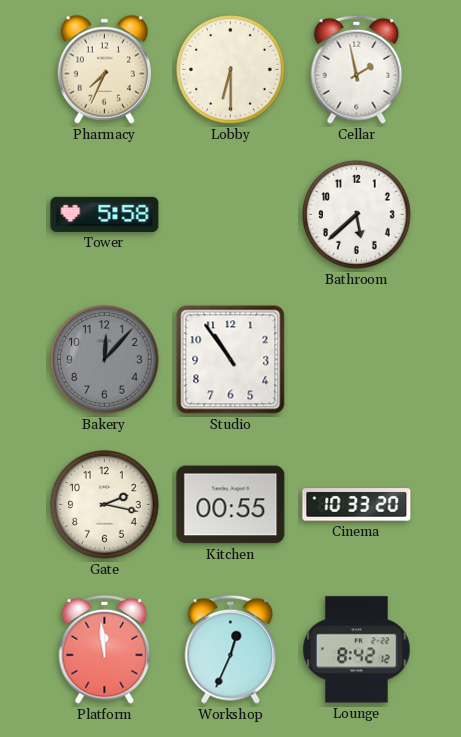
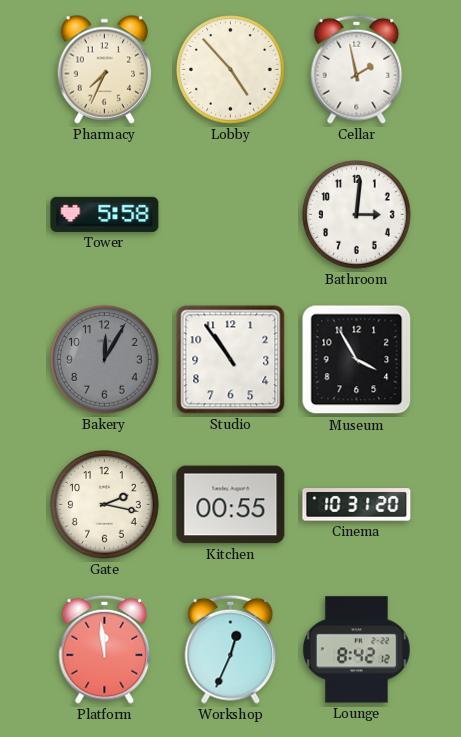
Lobby: 6:30 -> 4:53 (231, 70)
Bathroom: 5:38 -> 3:01 (357, 215)
Bakery: 12:07 -> 12:05 (105, 360)
Museum: none -> 3:55 (357, 360)
Cinema: 10:33 -> 10:31 (357, 505)
